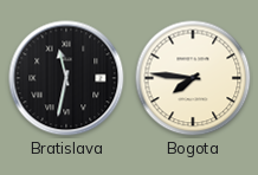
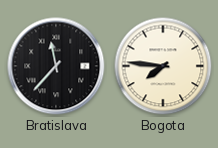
Bratislava: 11:32 -> 11:37 (56, 66)
